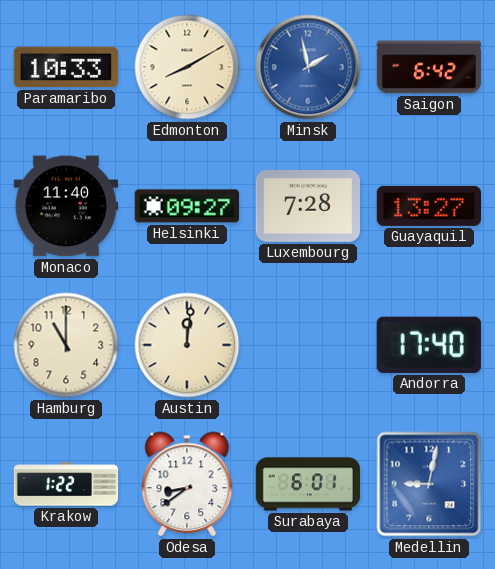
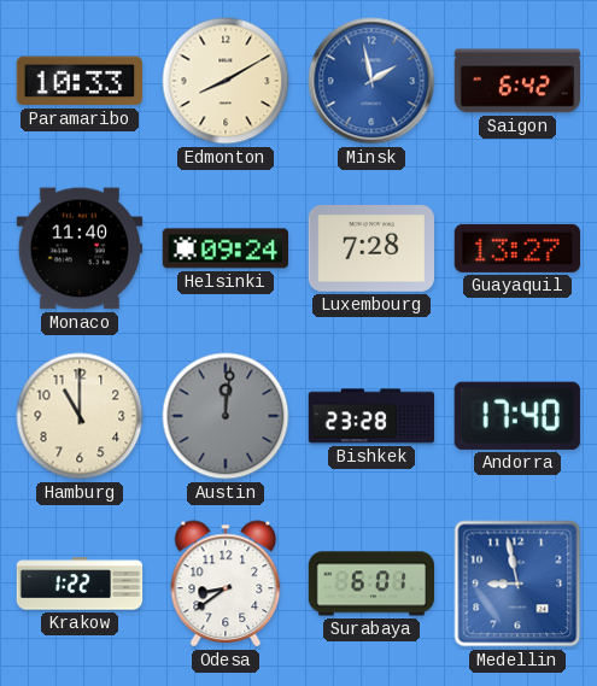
Helsinki: 09:27 -> 09:24 (224, 248)
Austin dial: cream -> grey (226, 416)
Bishkek: none -> 23:28 (371, 416)
Medellin: 9:02 -> 8:58 (517, 584)
